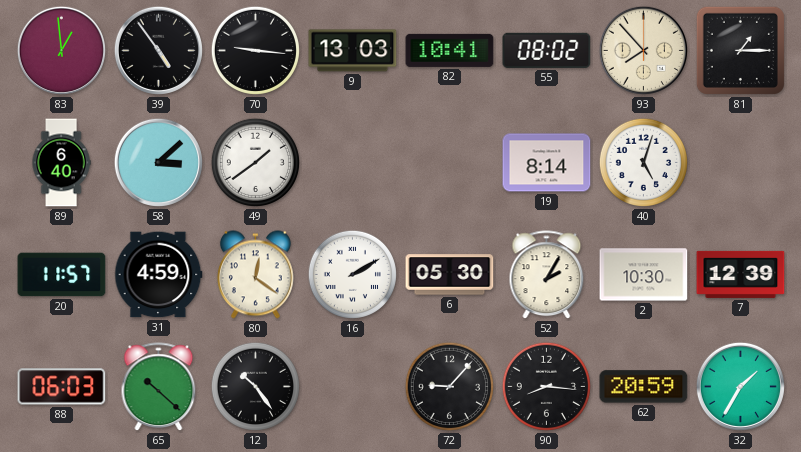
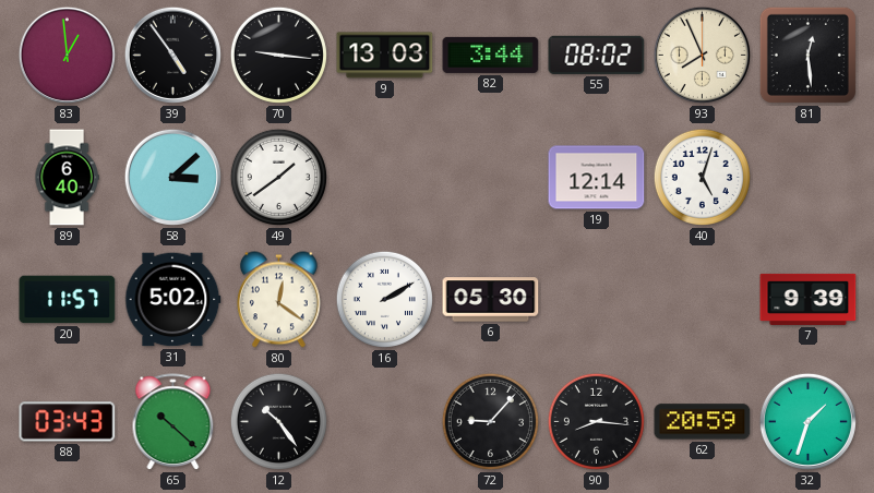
82: 10:41 -> 3:44 (491, 55)
93: 7:53 -> 7:56 (702, 55)
81: 1:15 -> 12:29 (807, 55)
19: 8:14 -> 12:14 (597, 178)
31: 4:59 -> 5:02 (173, 300)
52: 2:05 -> none (547, 275)
2: 10:30 -> none (644, 275)
7: 12:39 -> 9:39 (809, 299)
88: 06:03 -> 03:43 (68, 422)
32: 1:35 -> 1:33 (807, 421)
